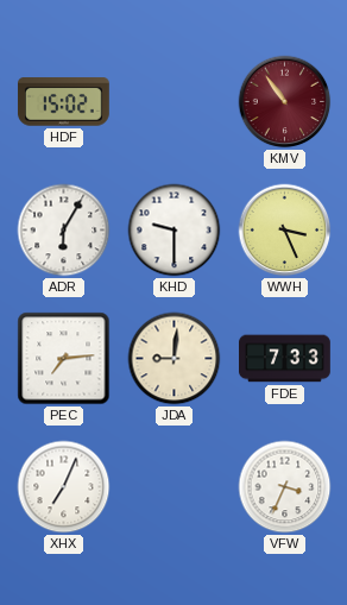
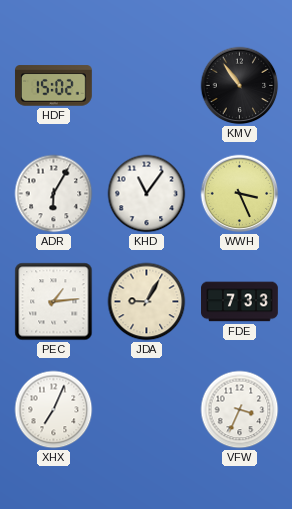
KMV dial: burgundy -> black (240, 86)
KHD: 9:30 -> 11:06 (147, 194)
PEC: 7:14 -> 1:14 (54, 302)
JDA: 9:01 -> 9:05 (147, 302)
